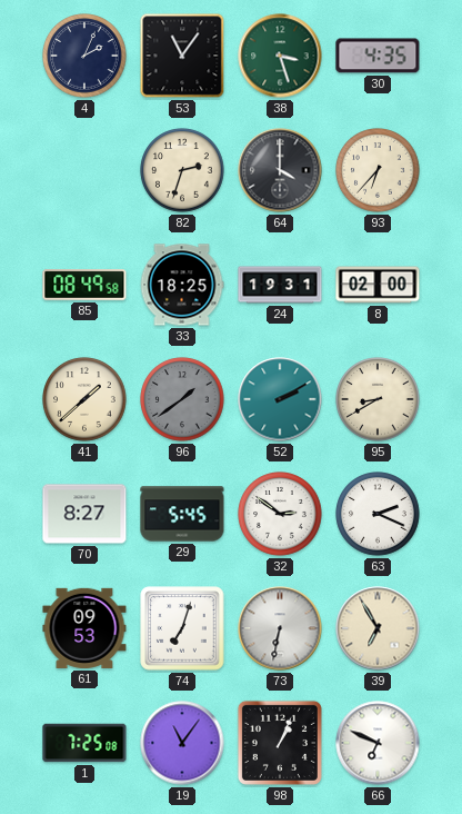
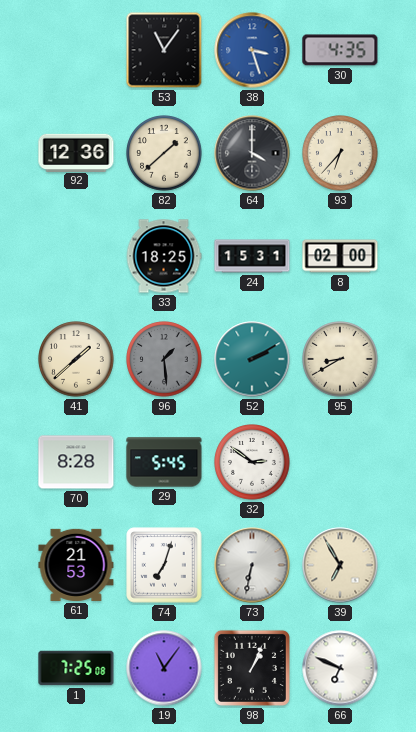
4: 2:04 -> none (84, 56)
38 dial: green -> blue (252, 50)
92: none -> 12:36 (76, 152)
82: 2:33 -> 1:38 (164, 153)
85: 08:49 -> none (84, 285)
24: 19:31 -> 15:31 (252, 256)
96: 1:39 -> 1:29 (164, 359)
70: 8:27 -> 8:28 (76, 462)
63: 2:19 -> none (378, 514)
61: 09:53 -> 21:53 (76, 565)
